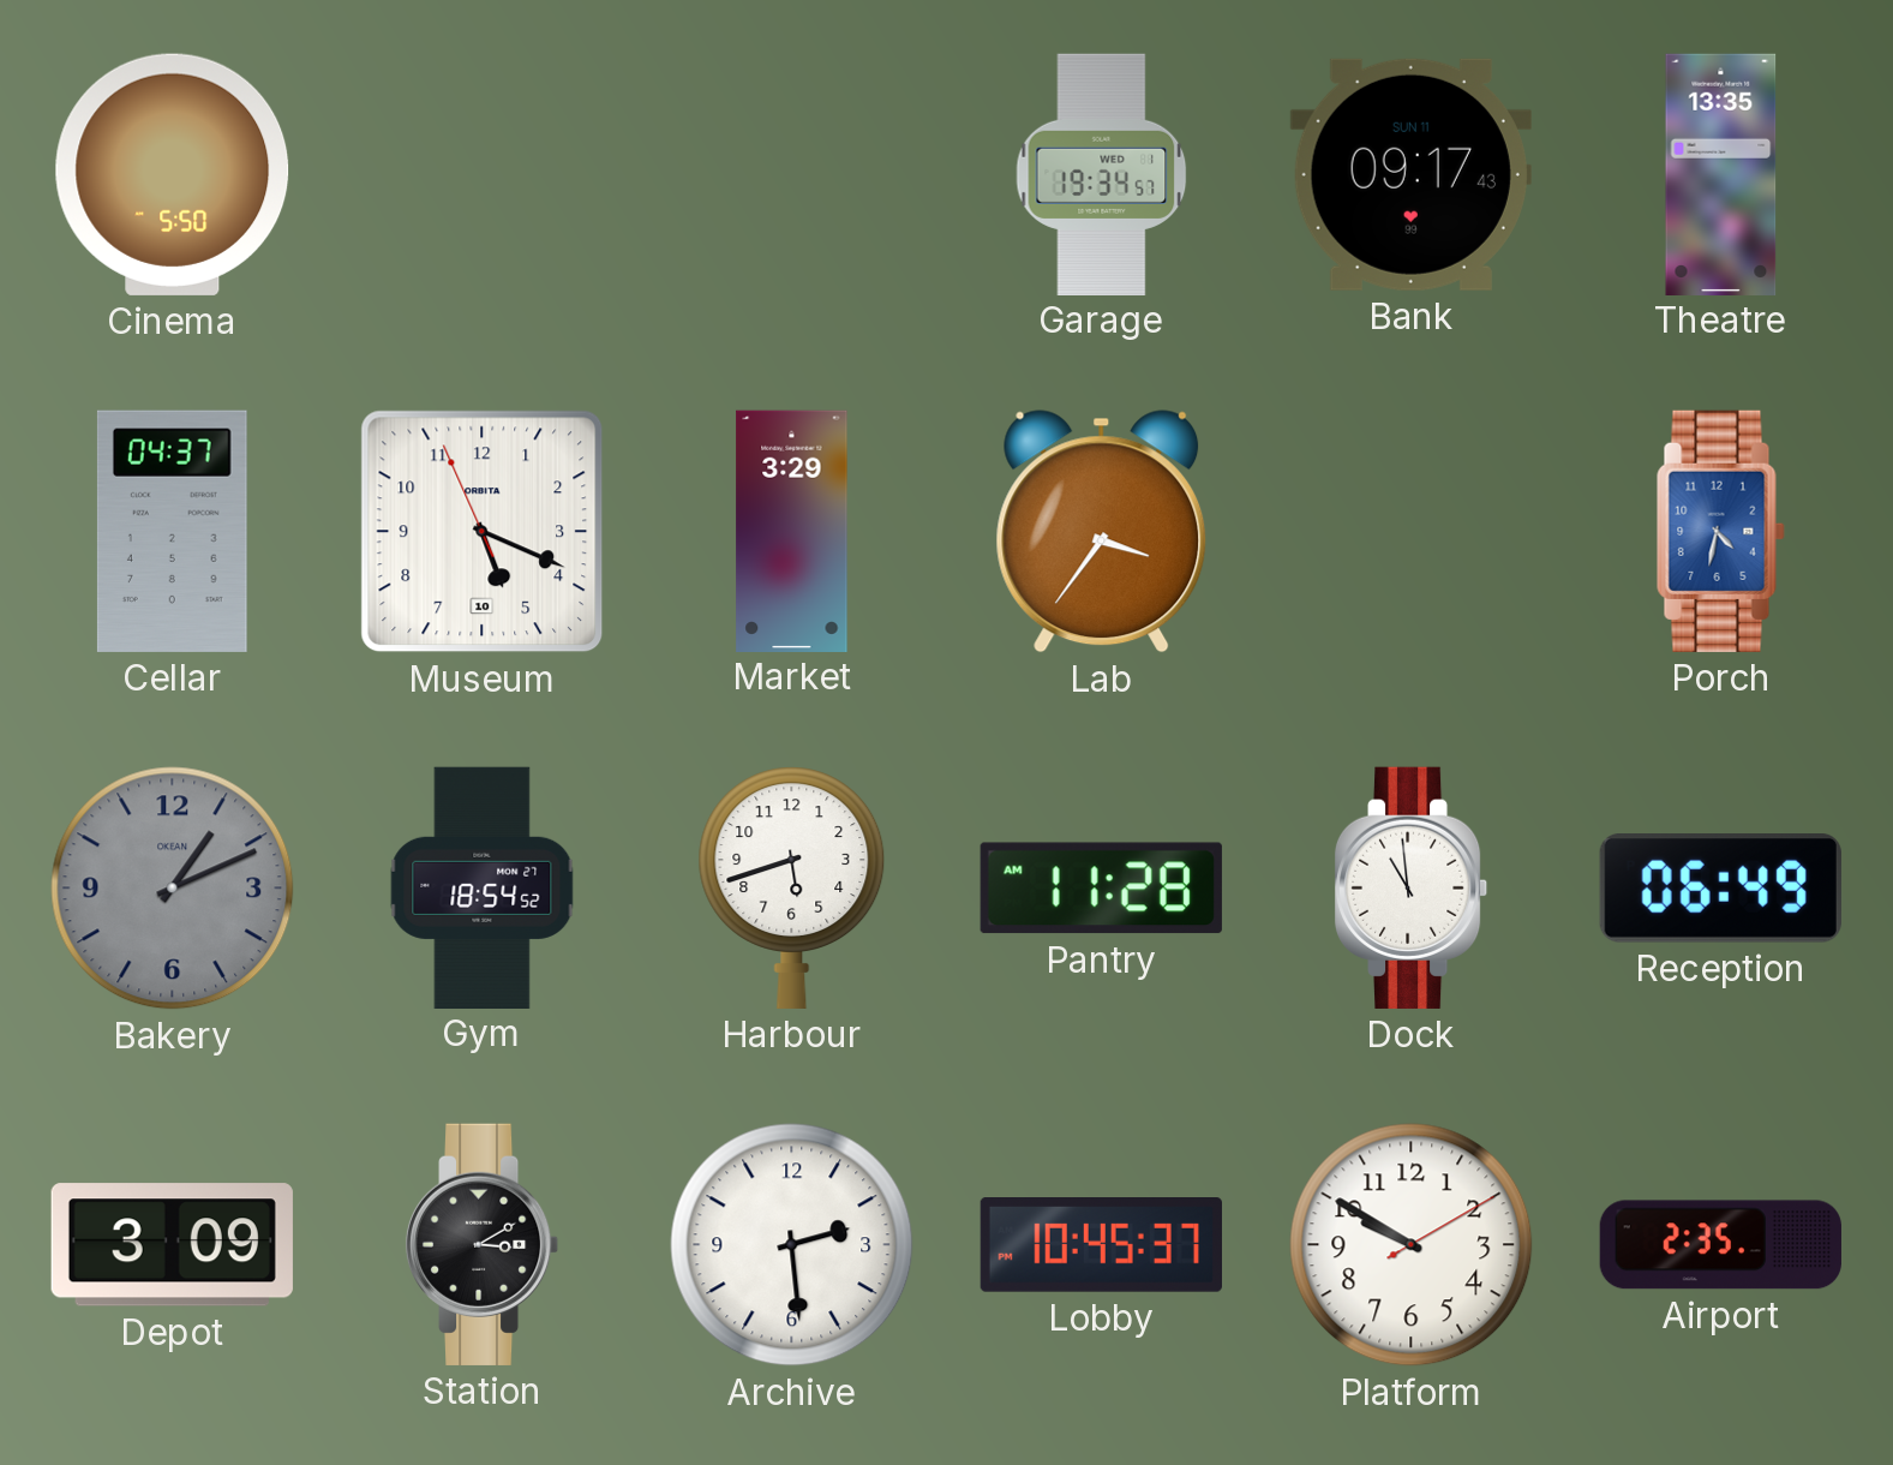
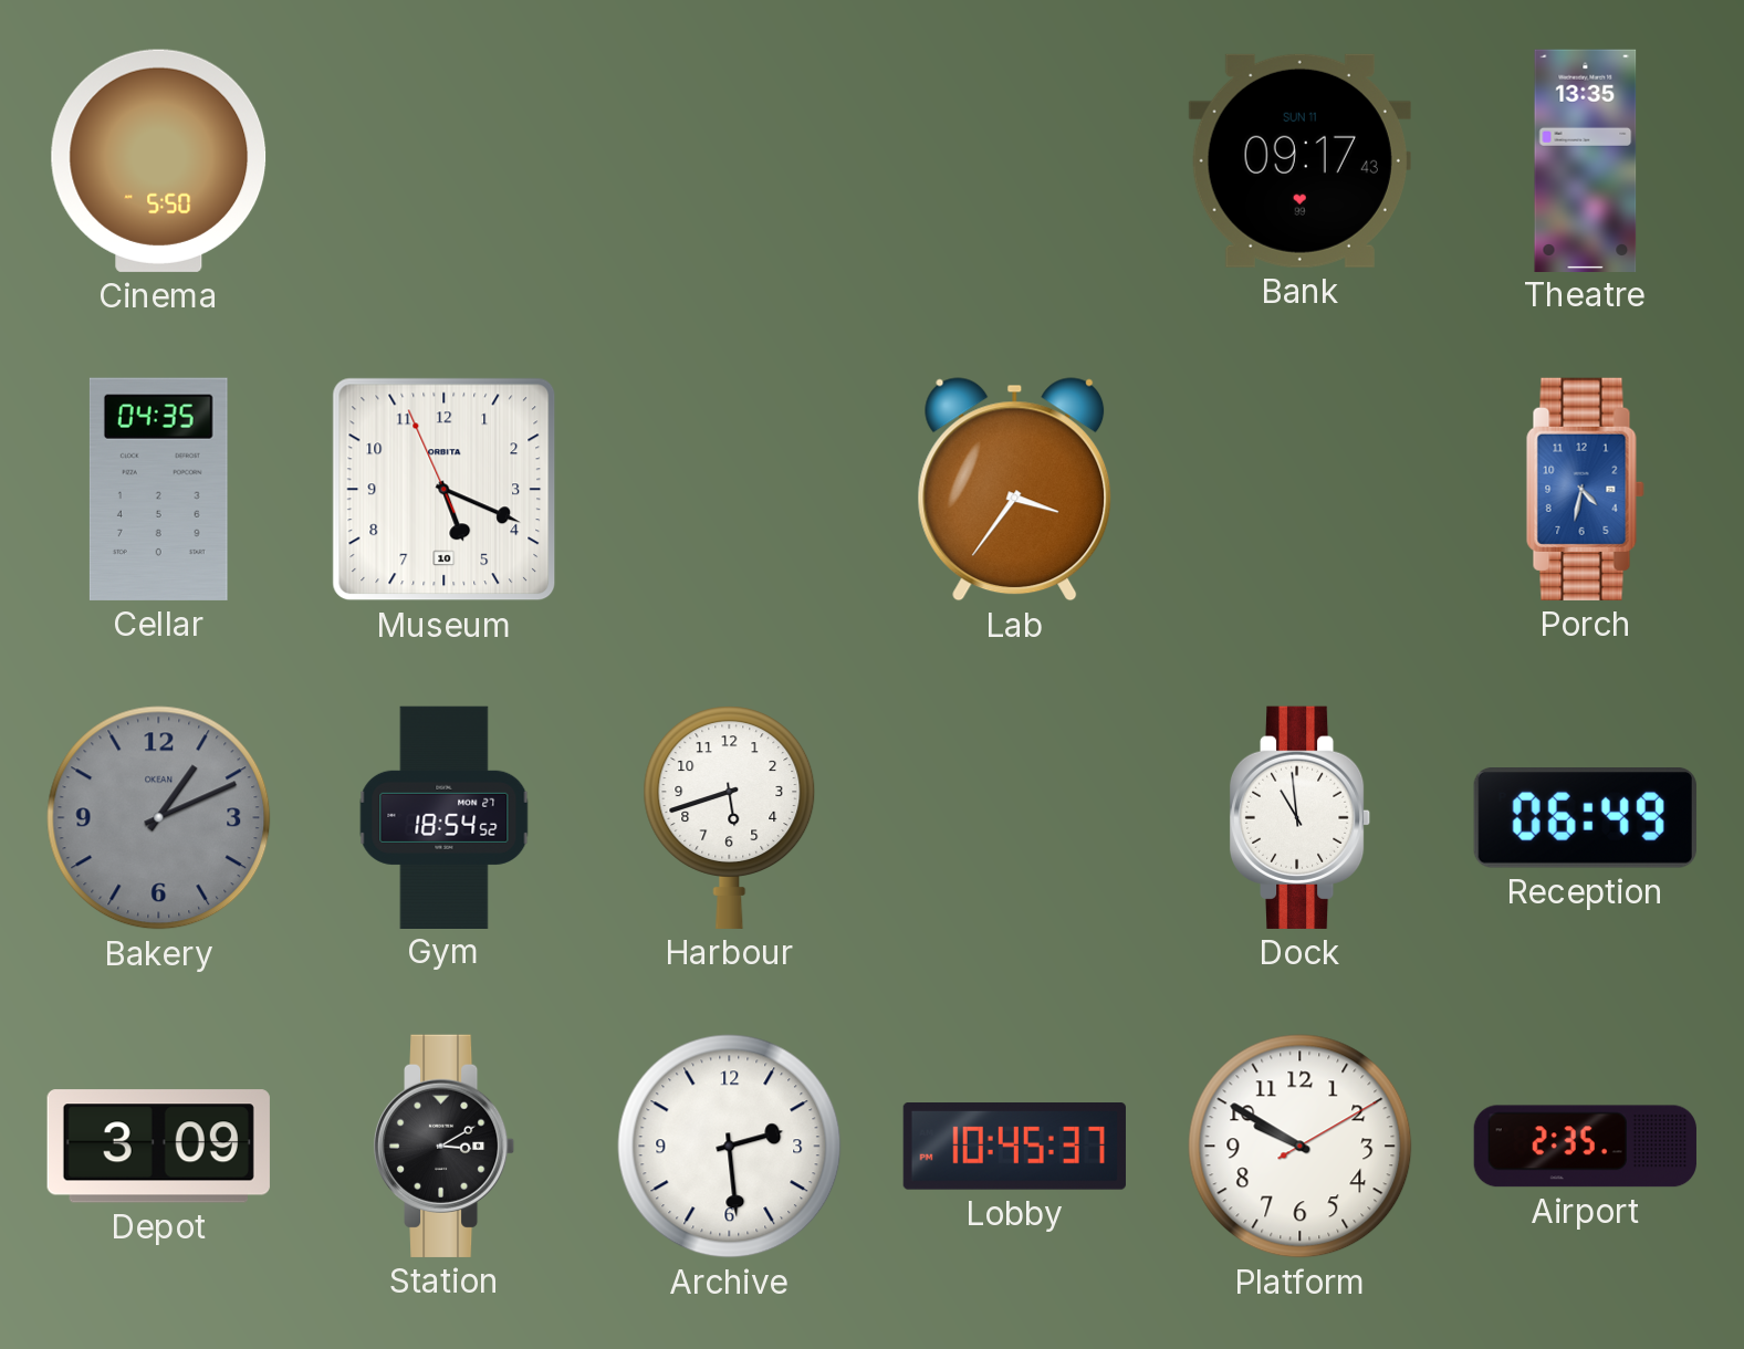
Garage: 19:34 -> none (1102, 174)
Cellar: 04:37 -> 04:35 (158, 489)
Market: 3:29 -> none (792, 531)
Pantry: 11:28 -> none (1101, 889)
